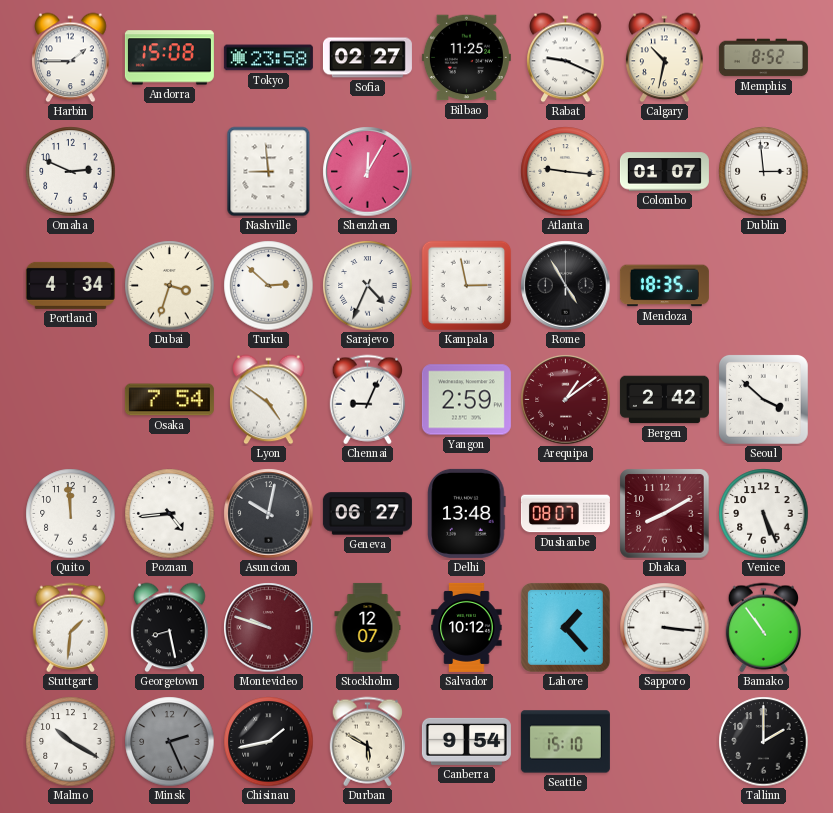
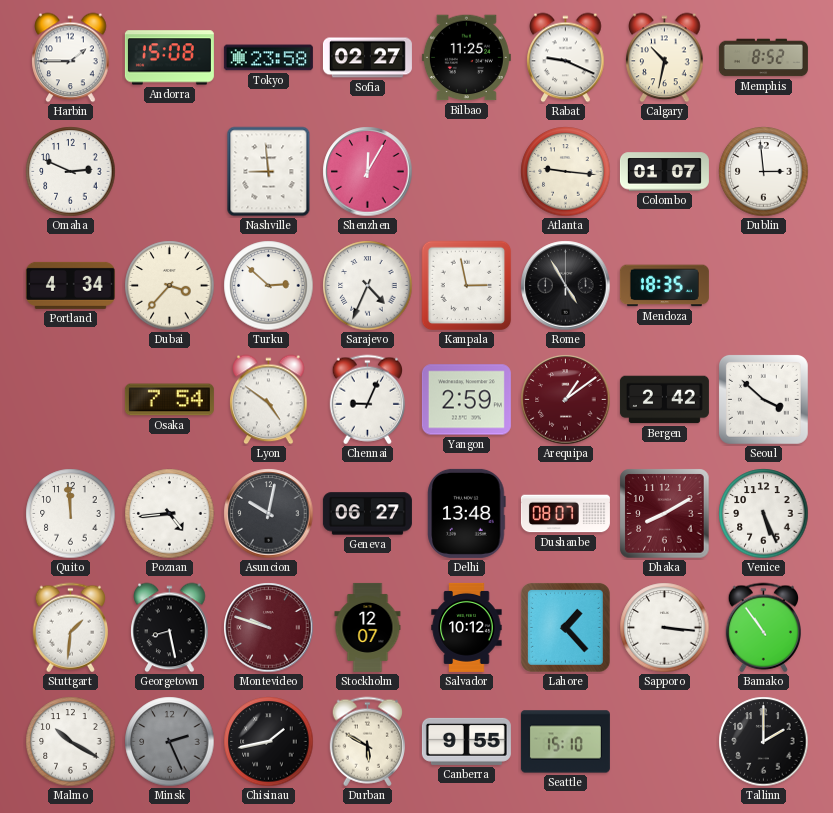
Dubai: 3:33 -> 3:37 (170, 286)
Canberra: 9:54 -> 9:55 (466, 741)
